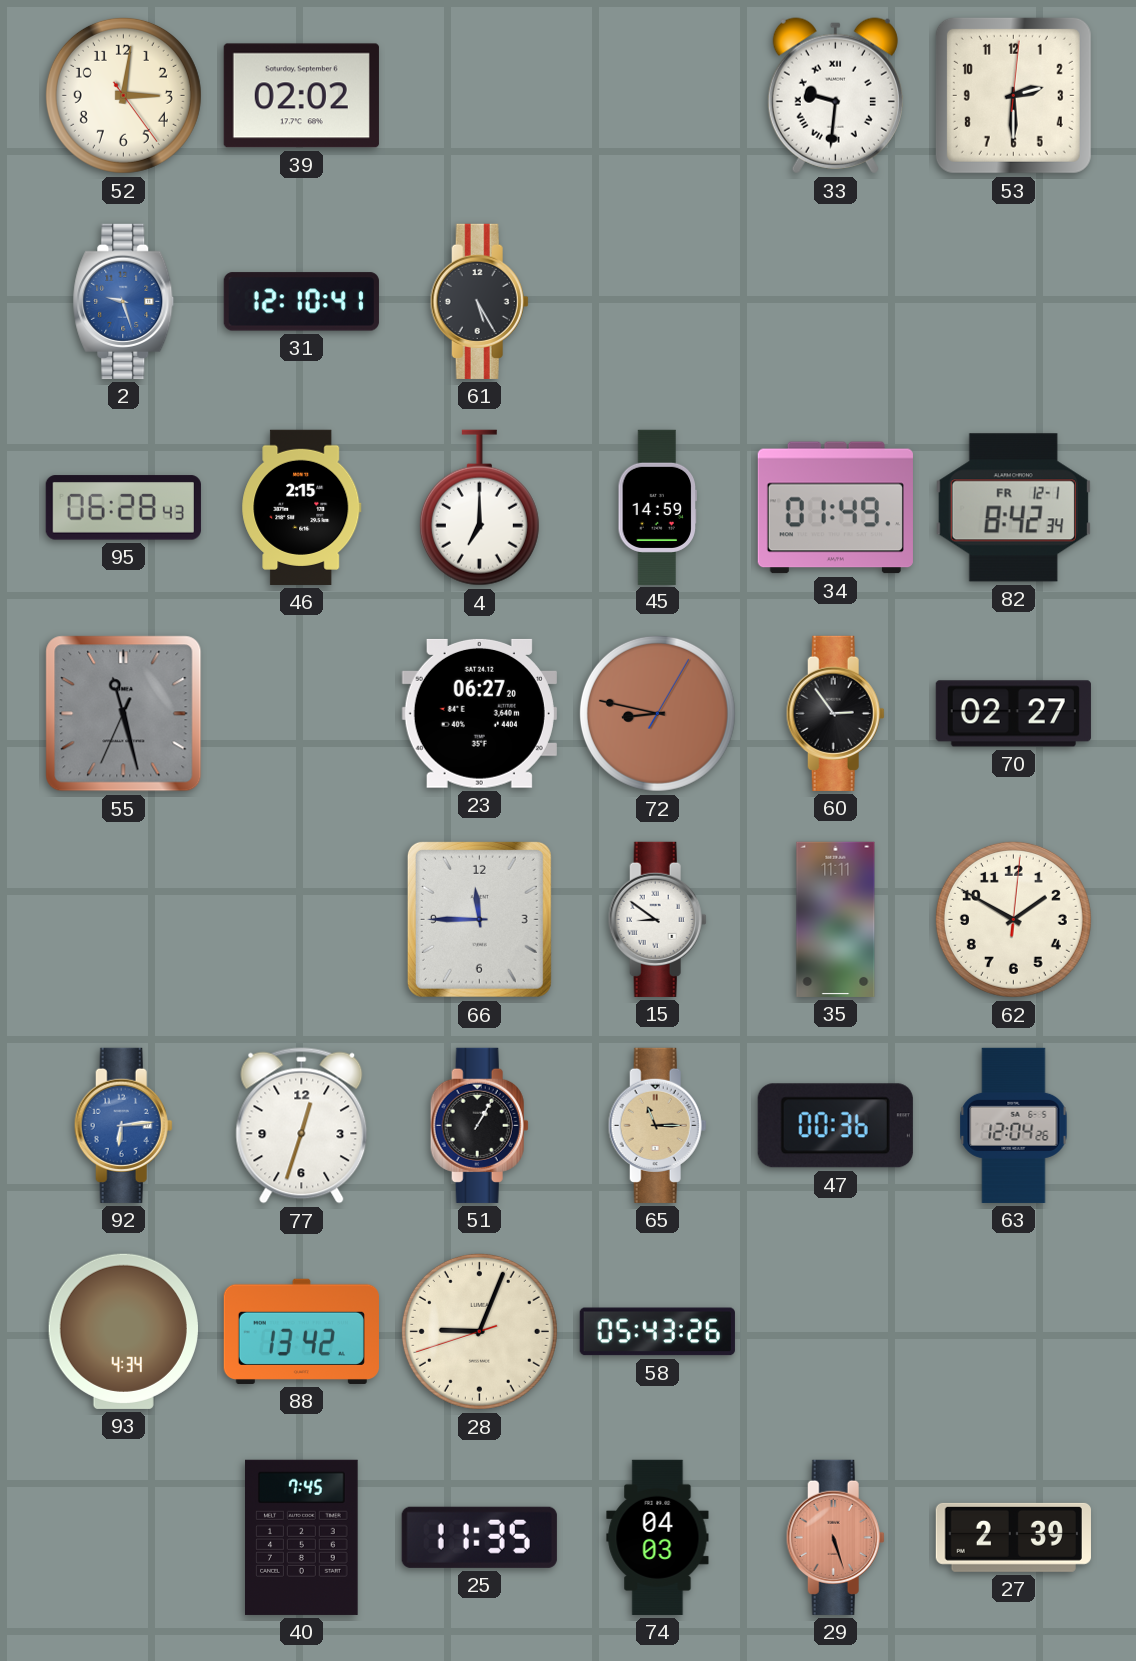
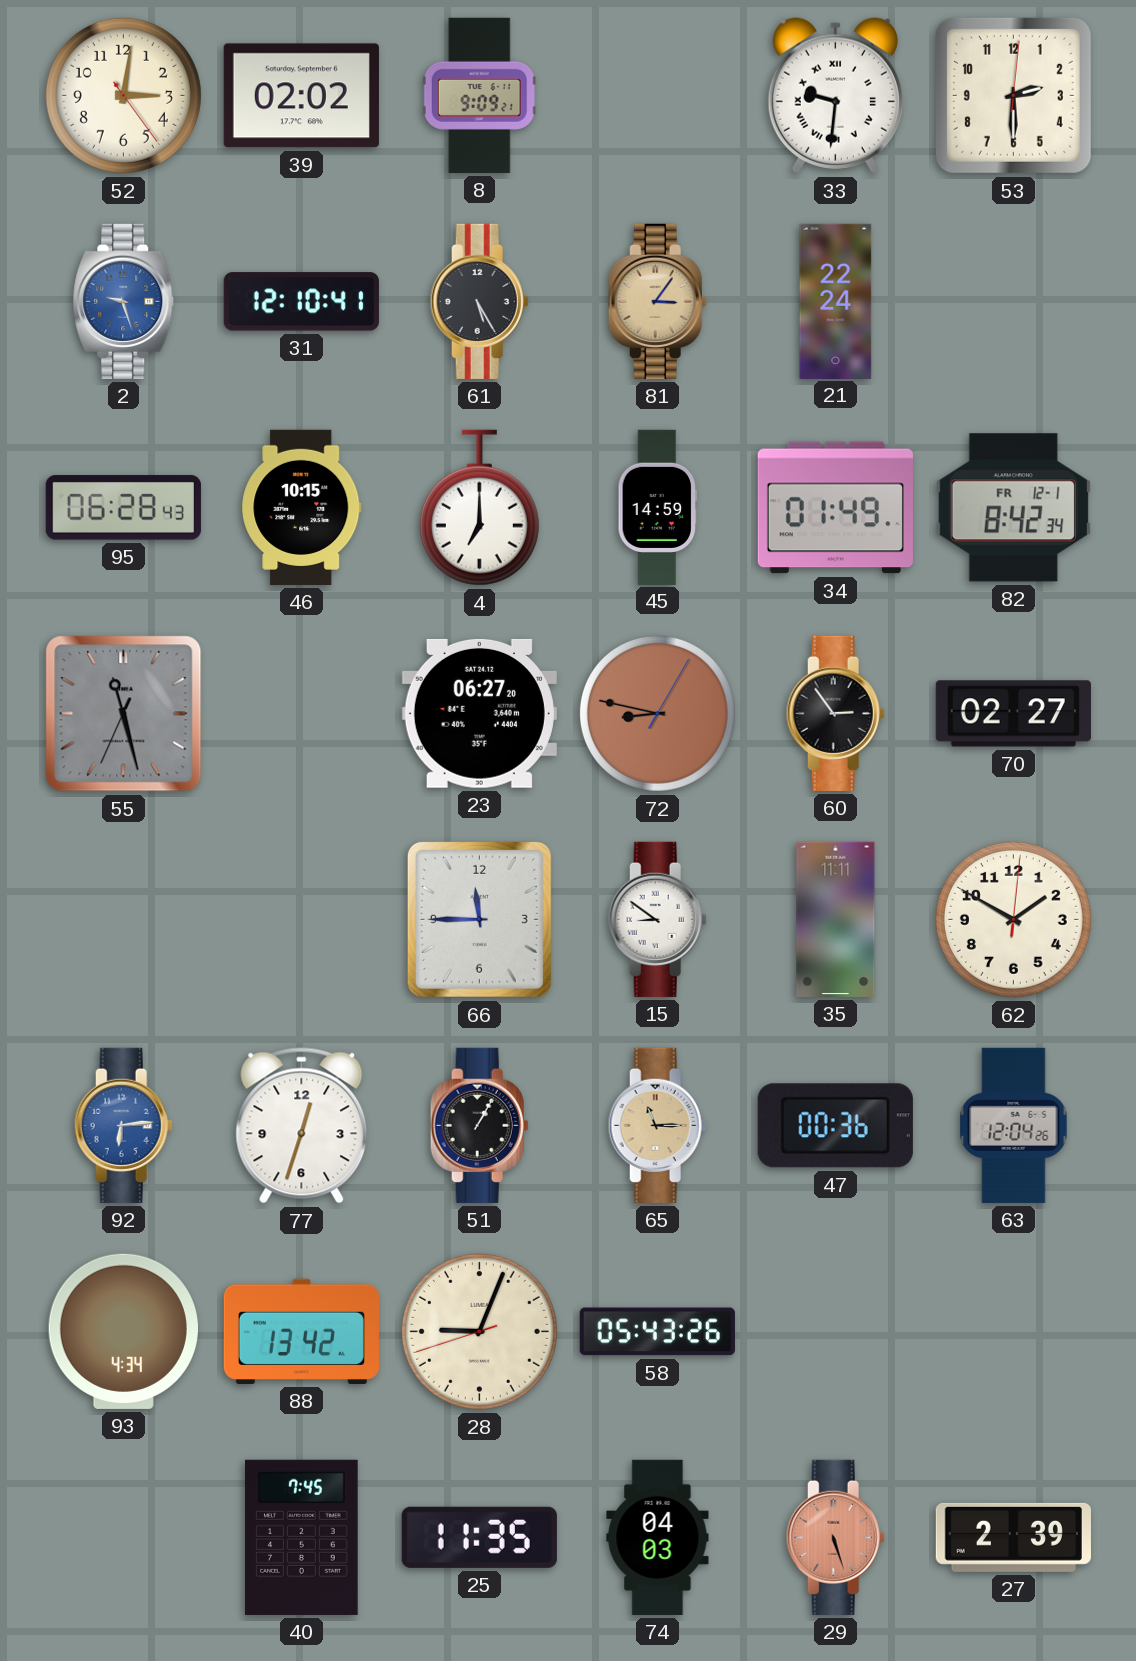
8: none -> 9:09 (479, 95)
81: none -> 3:06 (657, 301)
21: none -> 22:24 (836, 301)
46: 2:15 -> 10:15 (302, 507)
